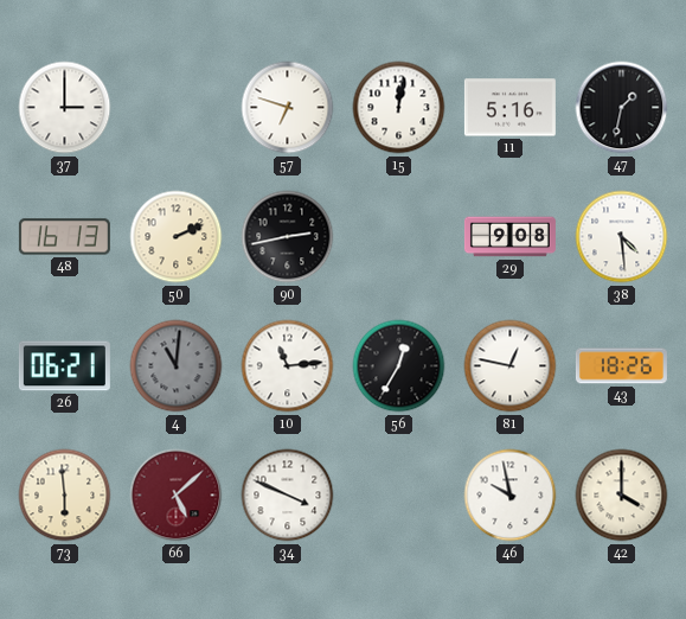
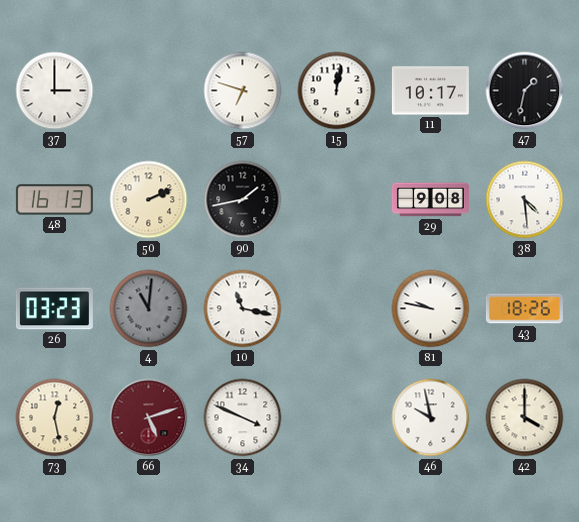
11: 5:16 -> 10:17 (430, 91)
90: 2:43 -> 1:43 (243, 200)
26: 06:21 -> 03:23 (54, 309)
10: 11:14 -> 11:17 (243, 309)
56: 12:35 -> none (399, 366)
81: 12:47 -> 9:47 (431, 309)
73: 5:59 -> 12:28 (55, 418)
66: 5:08 -> 5:12 (149, 418)
